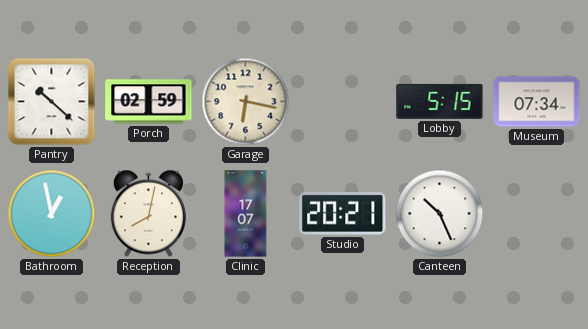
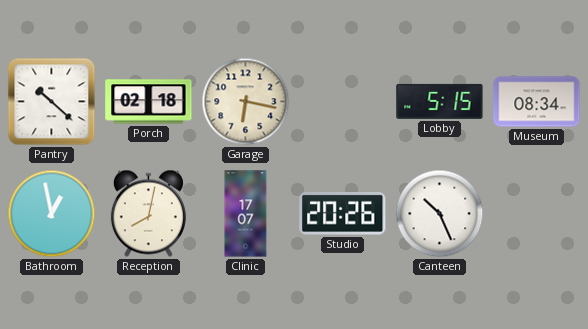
Porch: 02:59 -> 02:18 (149, 102)
Museum: 07:34 -> 08:34 (537, 102)
Studio: 20:21 -> 20:26 (343, 214)
